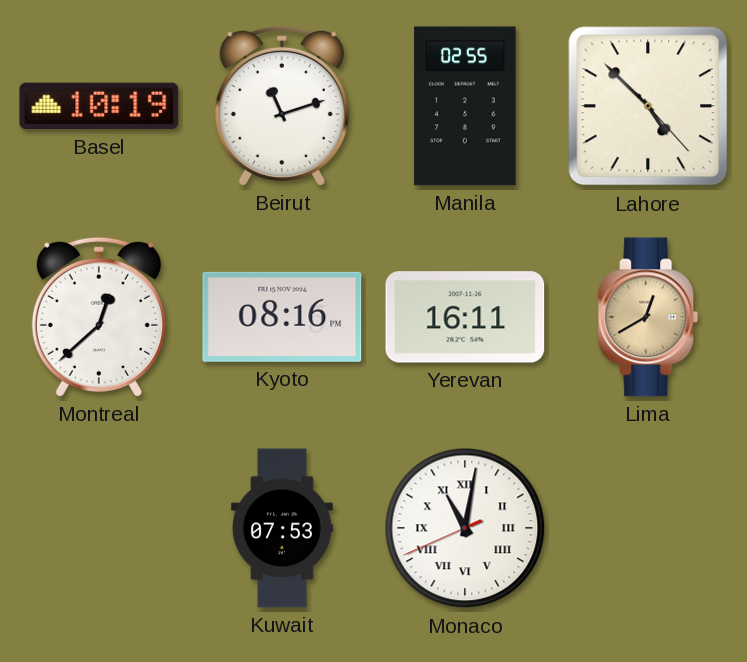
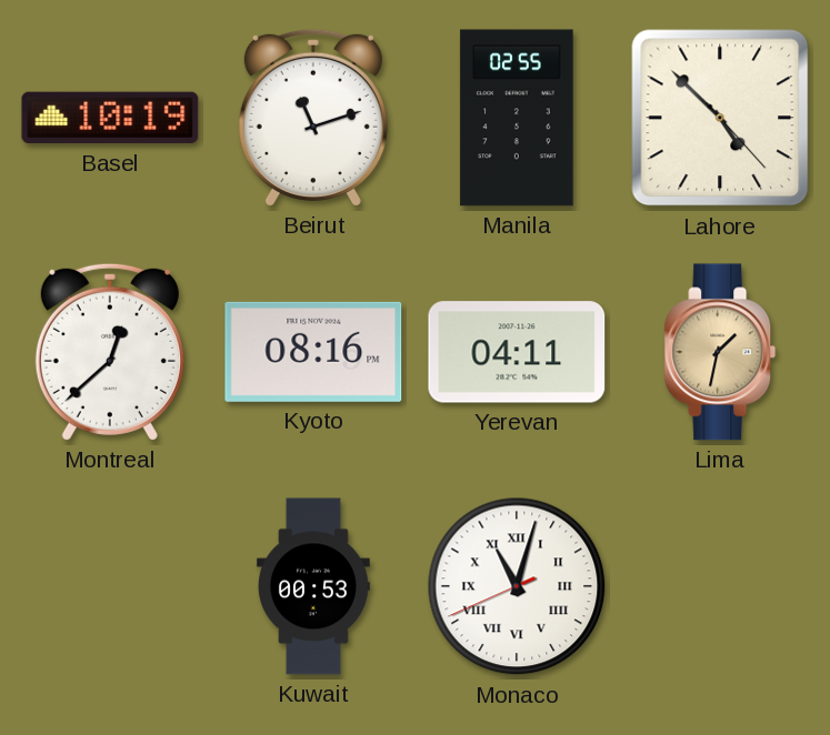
Yerevan: 16:11 -> 04:11 (517, 352)
Lima: 12:40 -> 1:32 (720, 352)
Kuwait: 07:53 -> 00:53 (313, 586)
Monaco: 11:01 -> 11:02 (517, 586)
